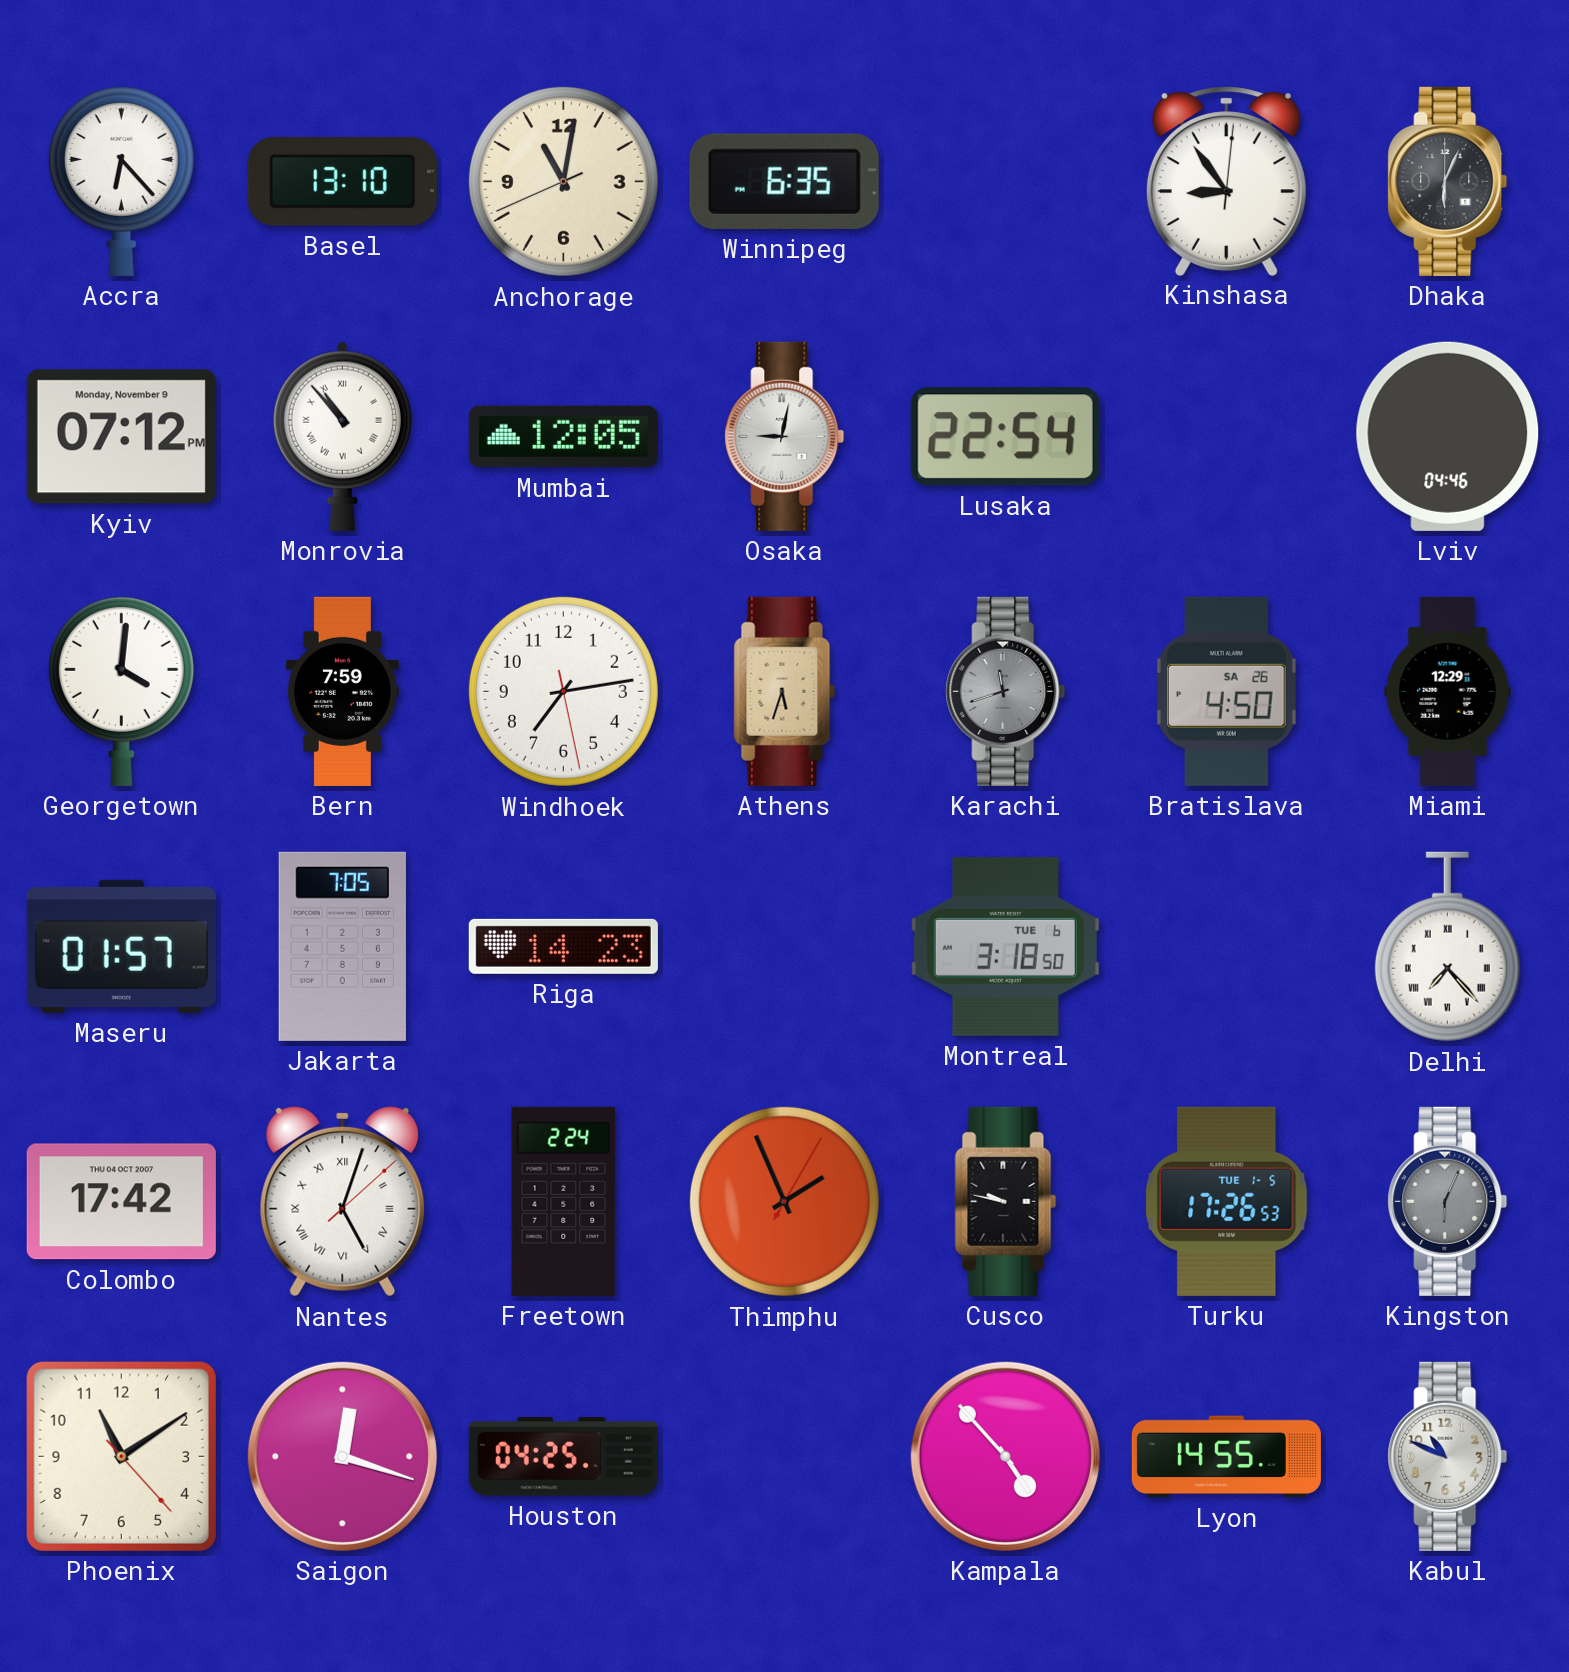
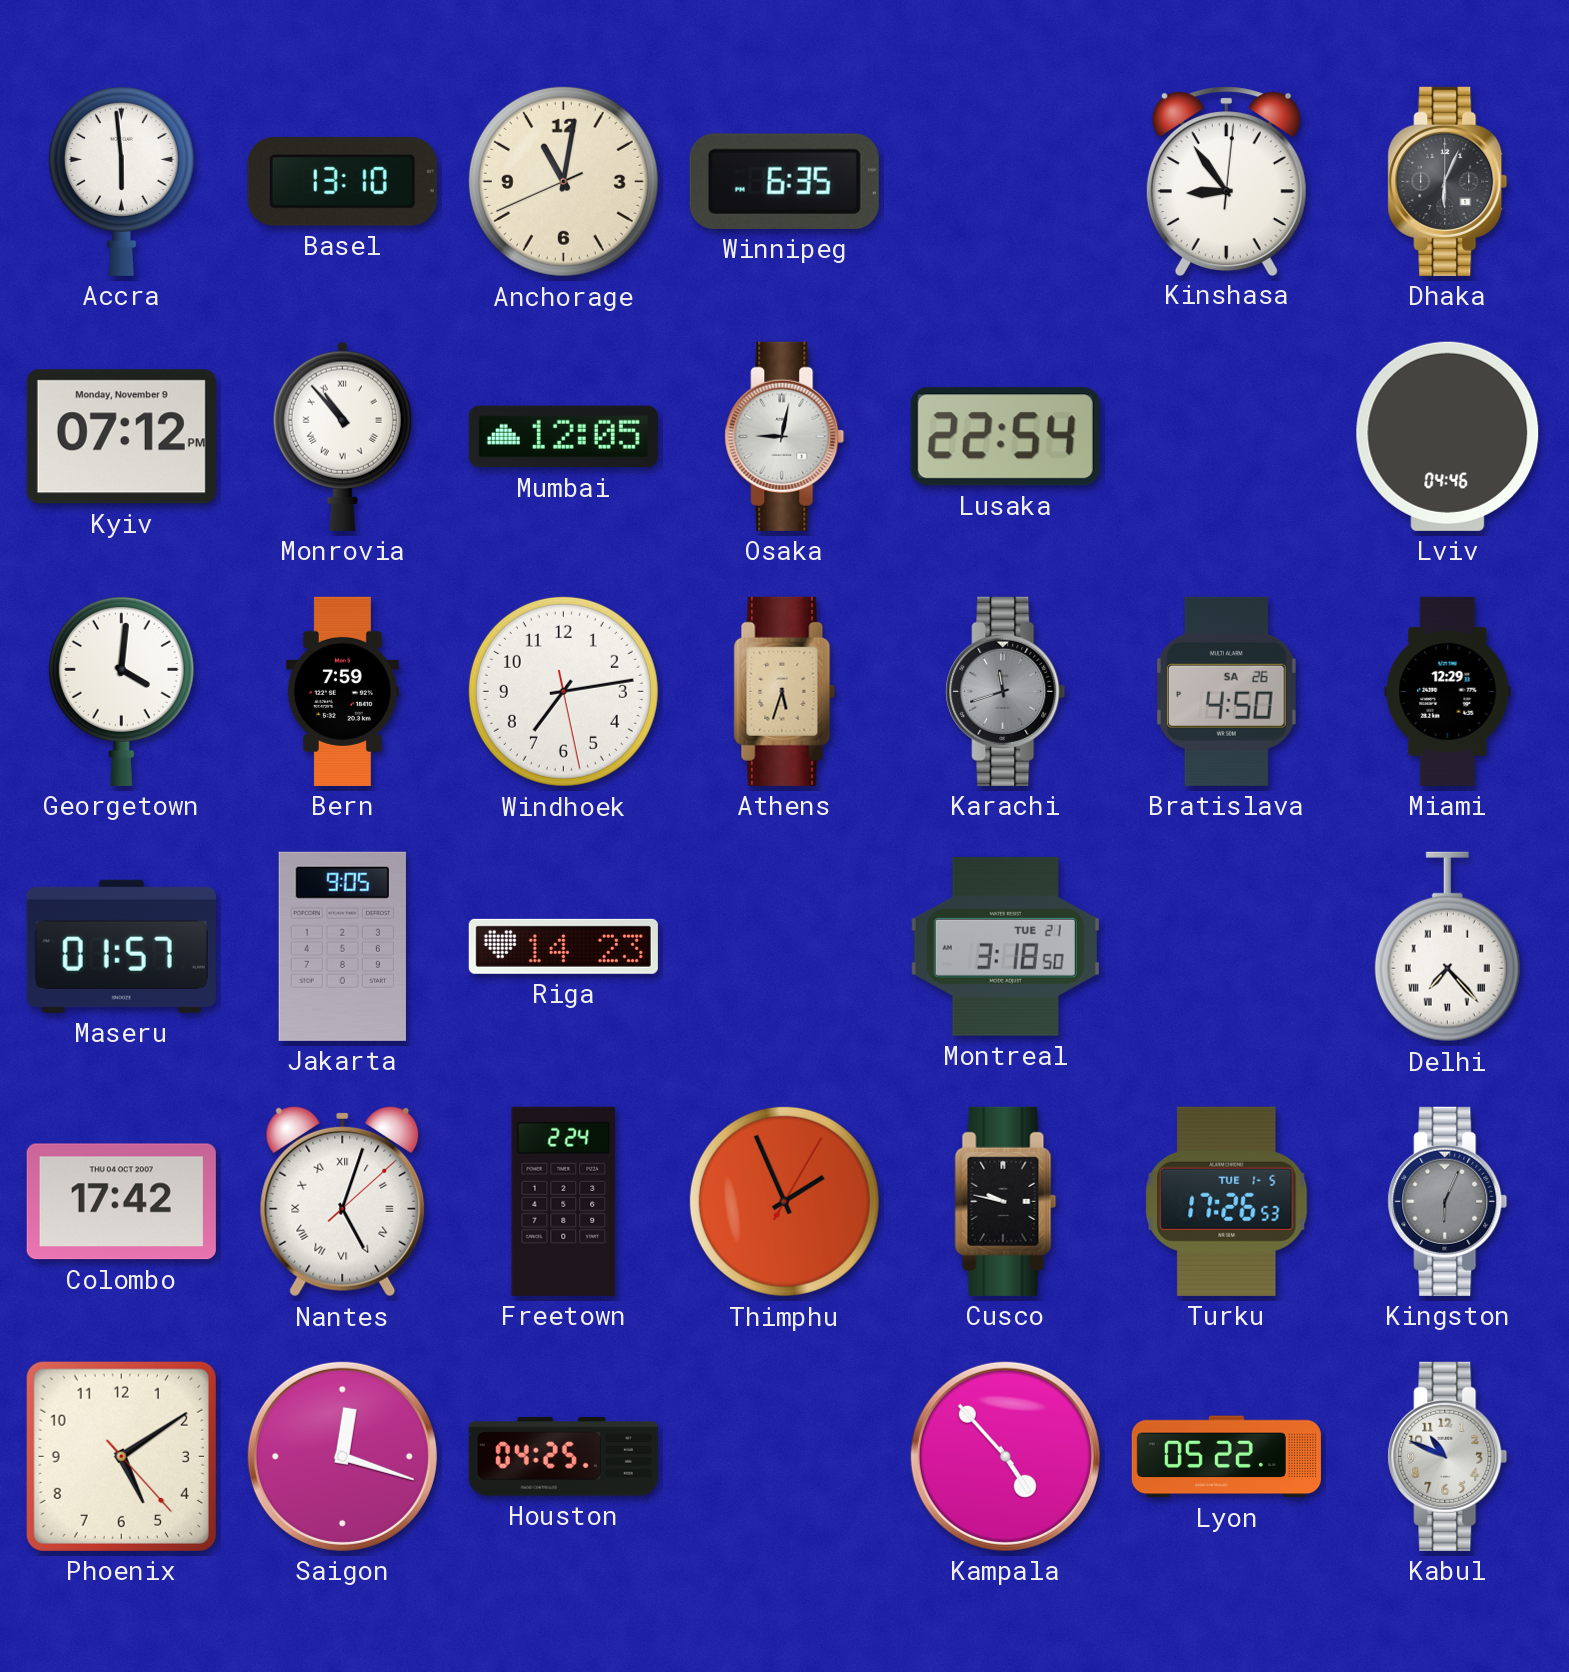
Accra: 6:23 -> 5:59 (121, 181)
Jakarta: 7:05 -> 9:05 (342, 946)
Montreal date: TUE 6 -> TUE 21 (1005, 946)
Phoenix: 11:09 -> 5:09 (121, 1456)
Lyon: 14:55 -> 05:22 (1226, 1457)
